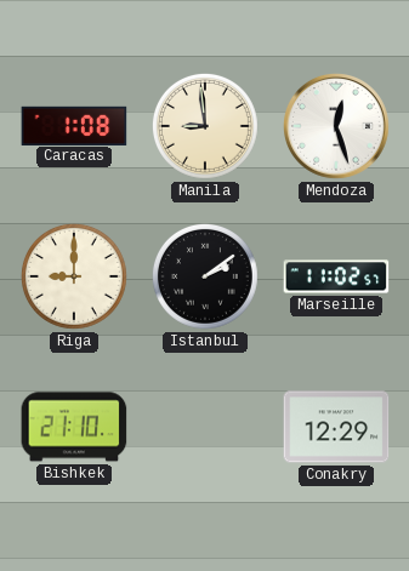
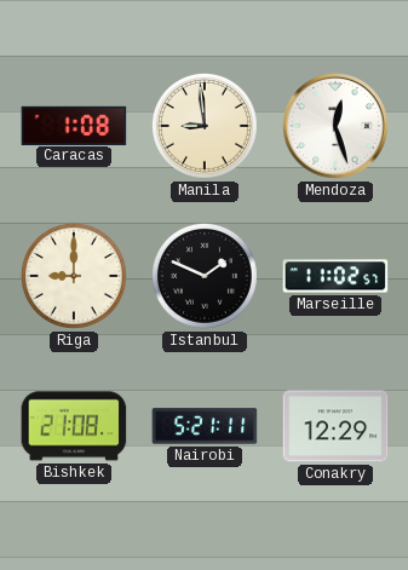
Istanbul: 2:09 -> 1:49 (205, 276)
Bishkek: 21:10 -> 21:08 (74, 426)
Nairobi: none -> 5:21 (205, 426)
